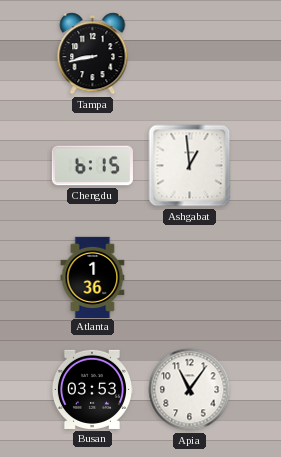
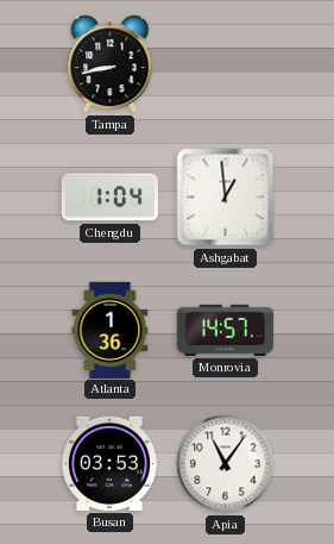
Chengdu: 6:15 -> 1:04 (109, 198)
Monrovia: none -> 14:57 (225, 330)
